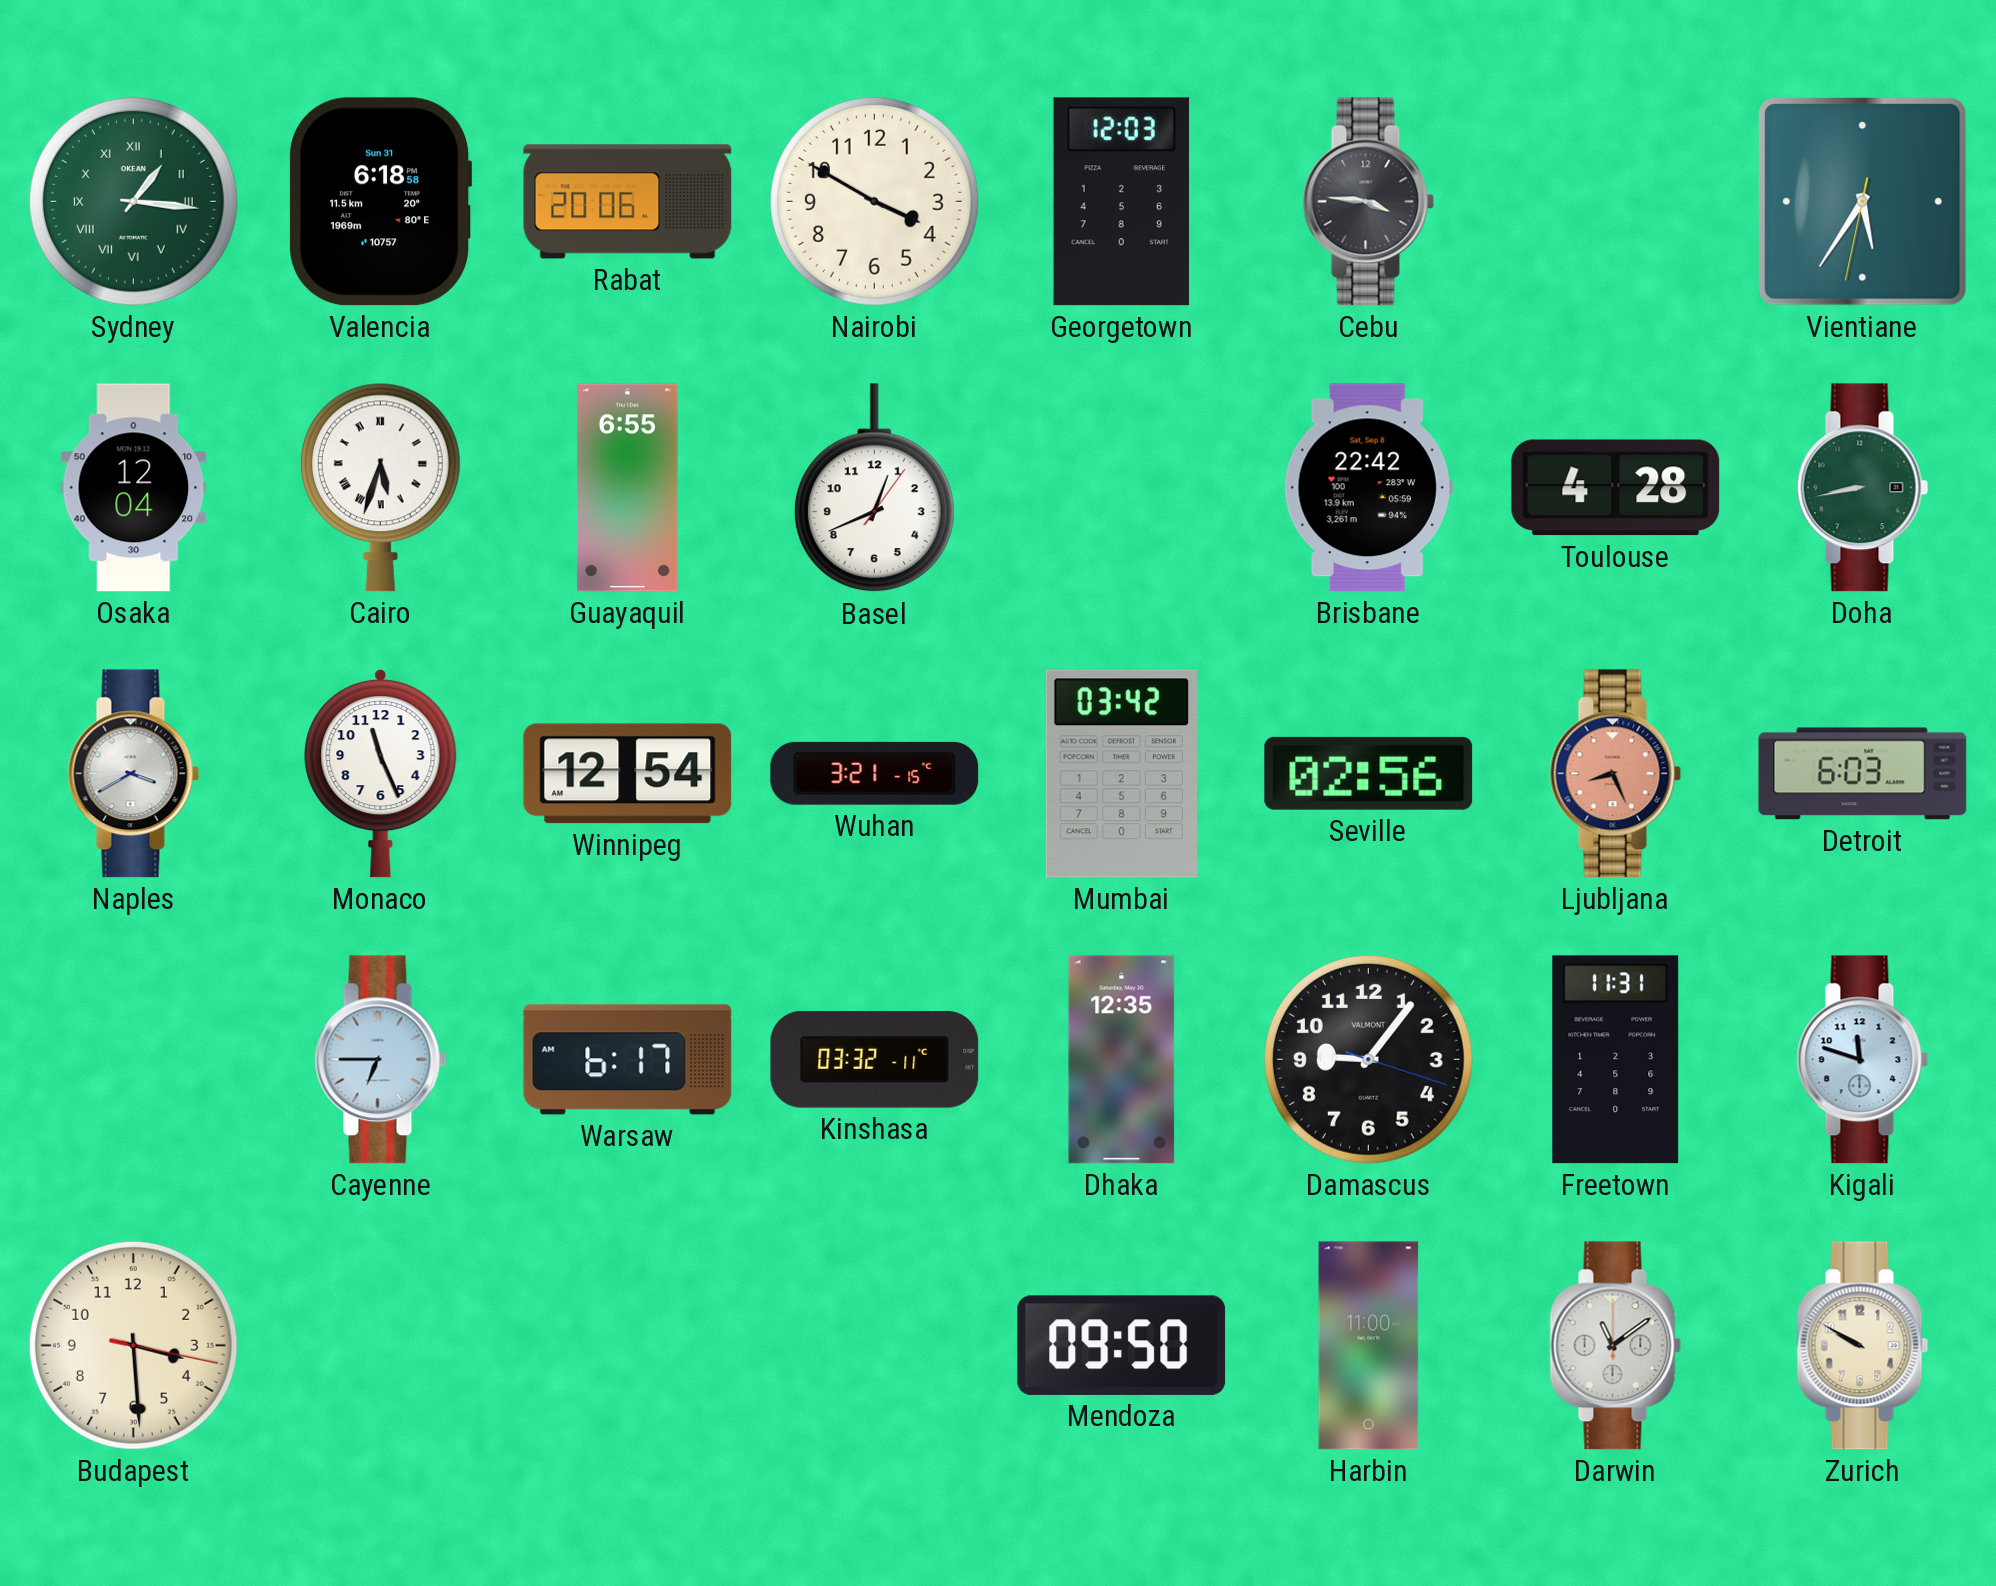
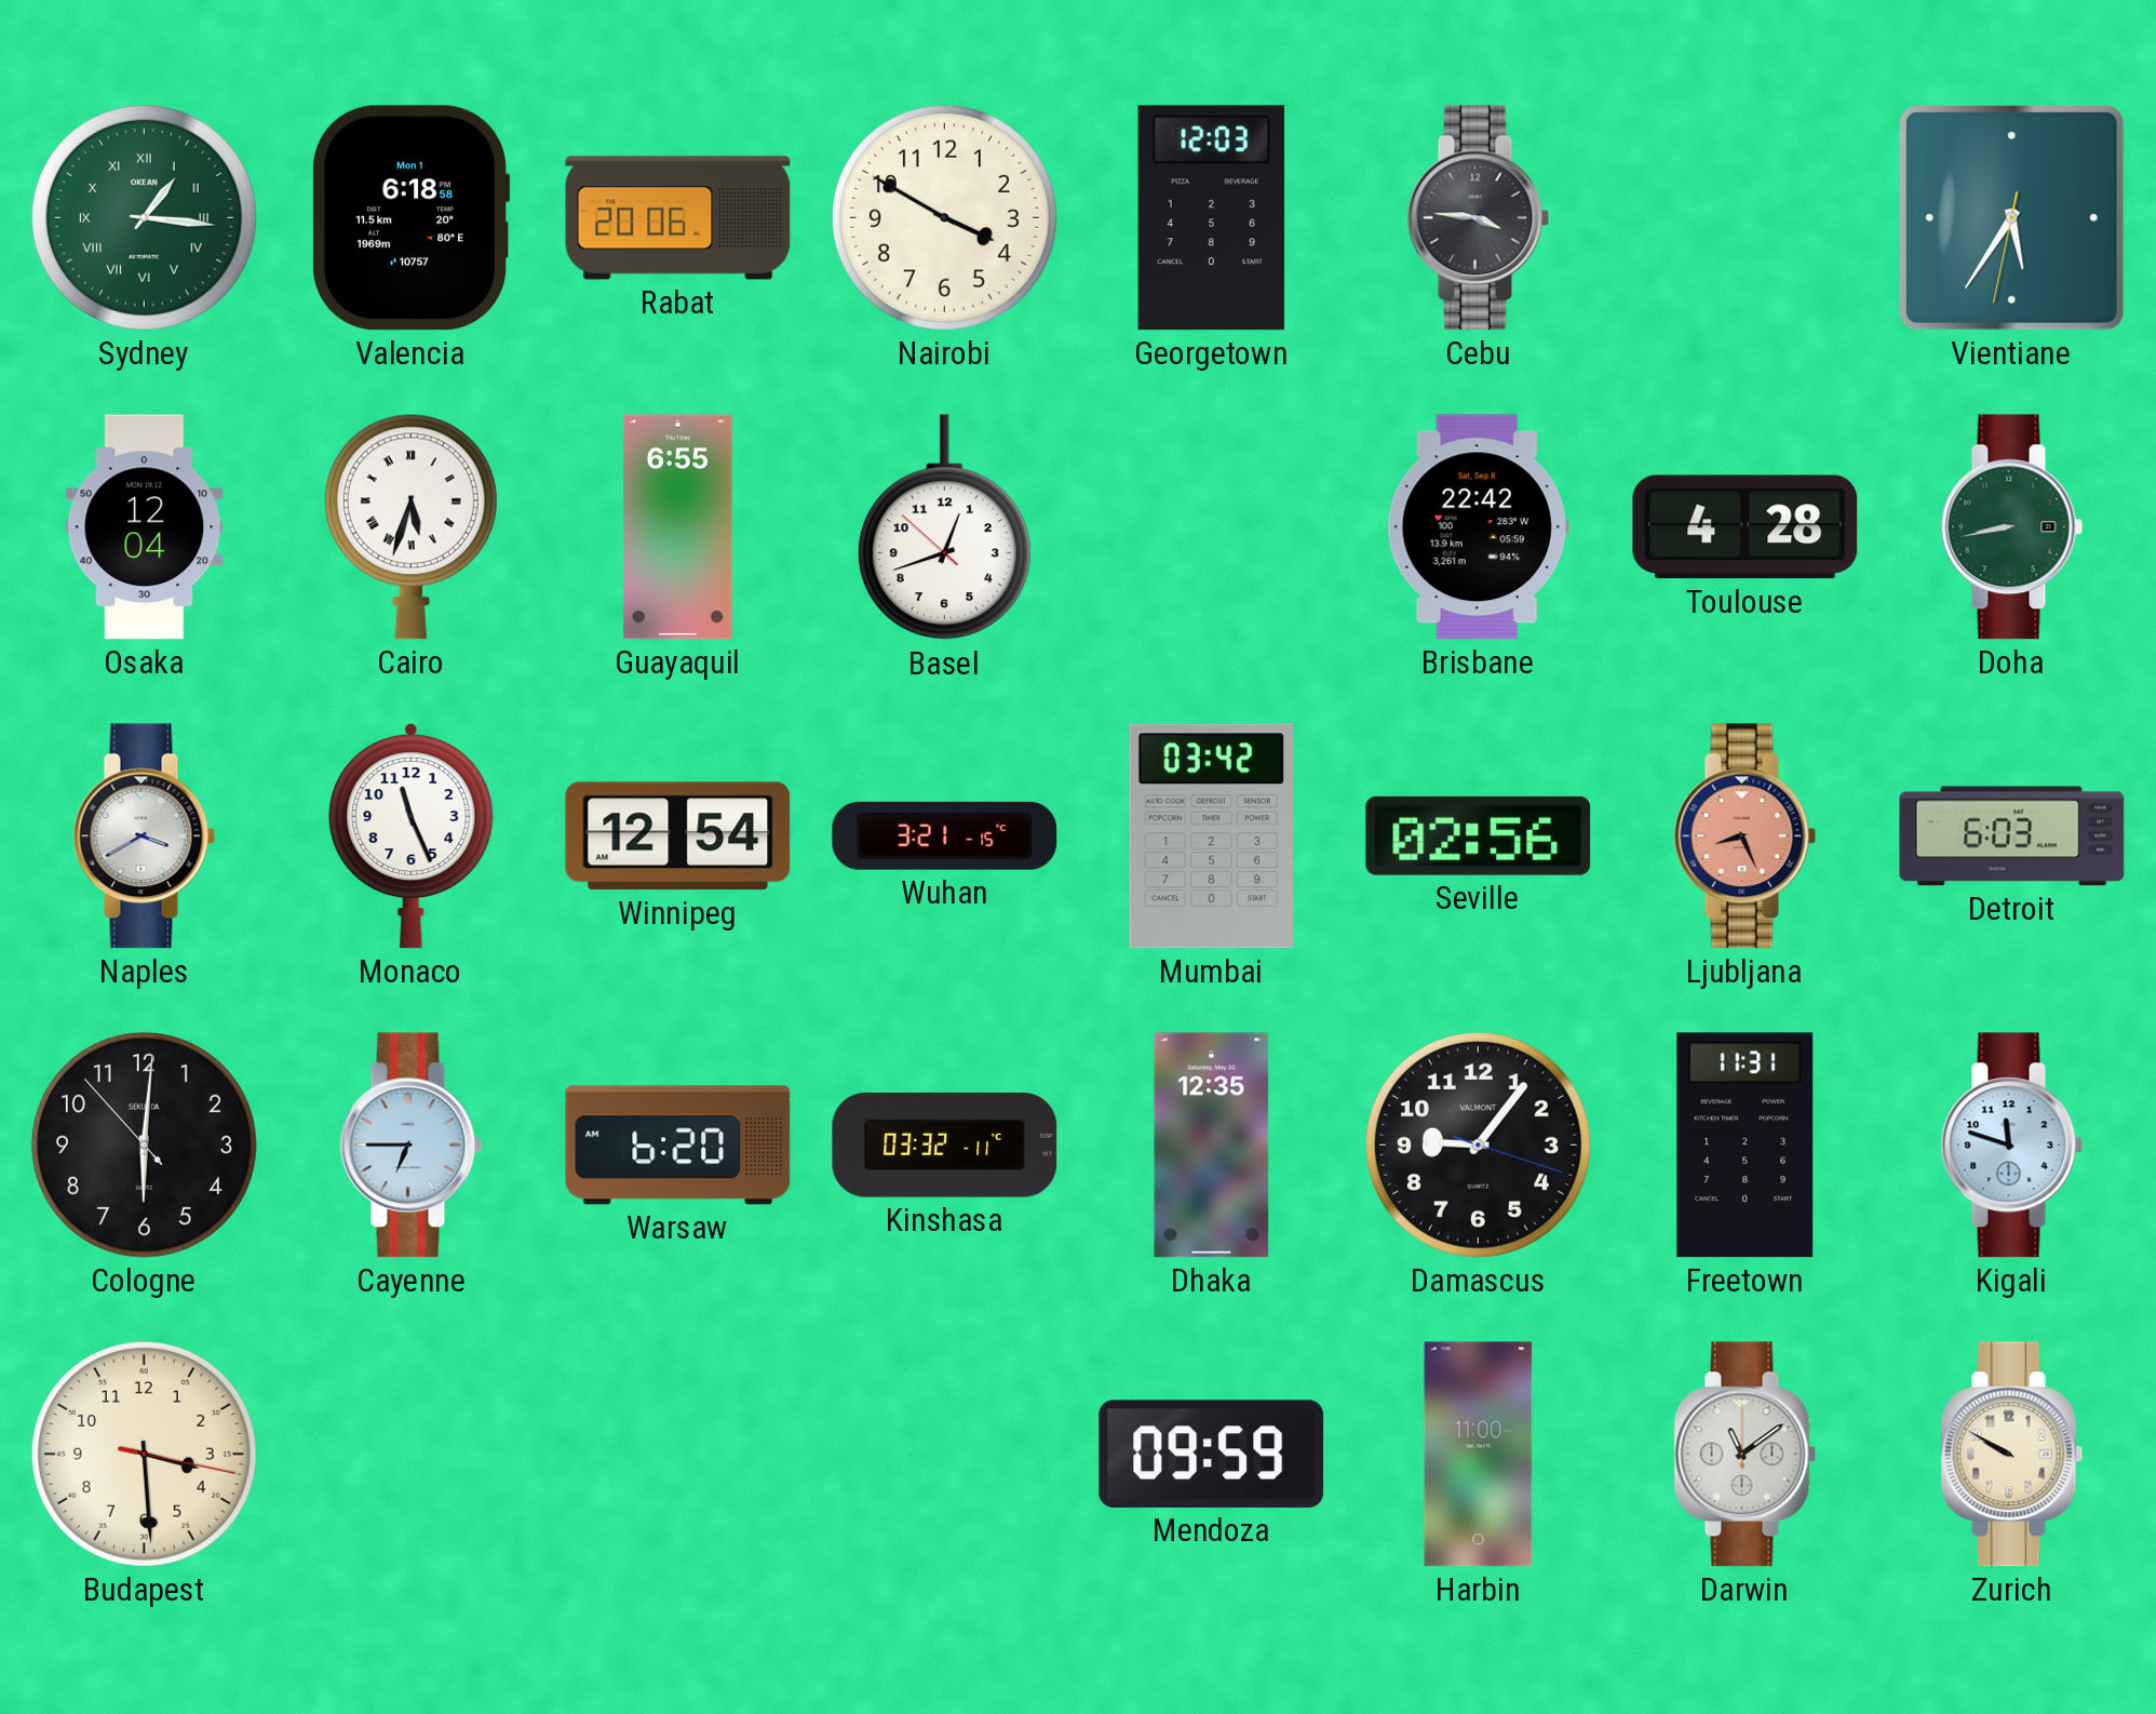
Valencia date: Sun 31 -> Mon 1 (412, 218)
Basel: 12:41:06 -> 12:41:52 (944, 527)
Cologne: none -> 6:00 (144, 1144)
Warsaw: 6:17 -> 6:20 (678, 1146)
Mendoza: 09:50 -> 09:59 (1212, 1454)
